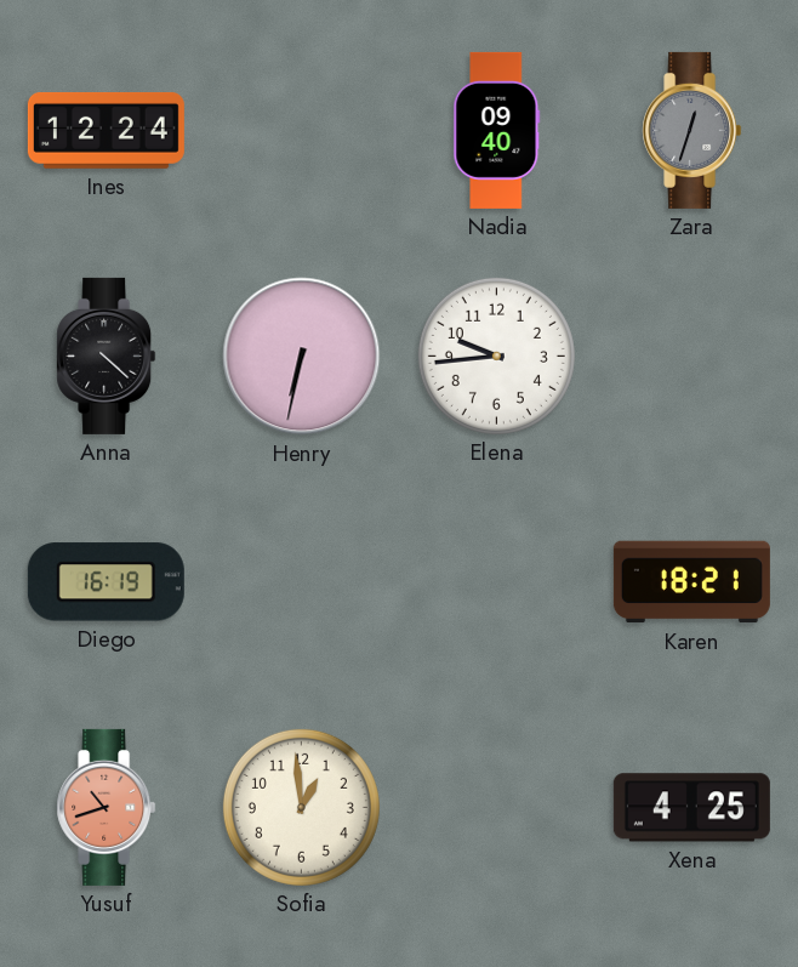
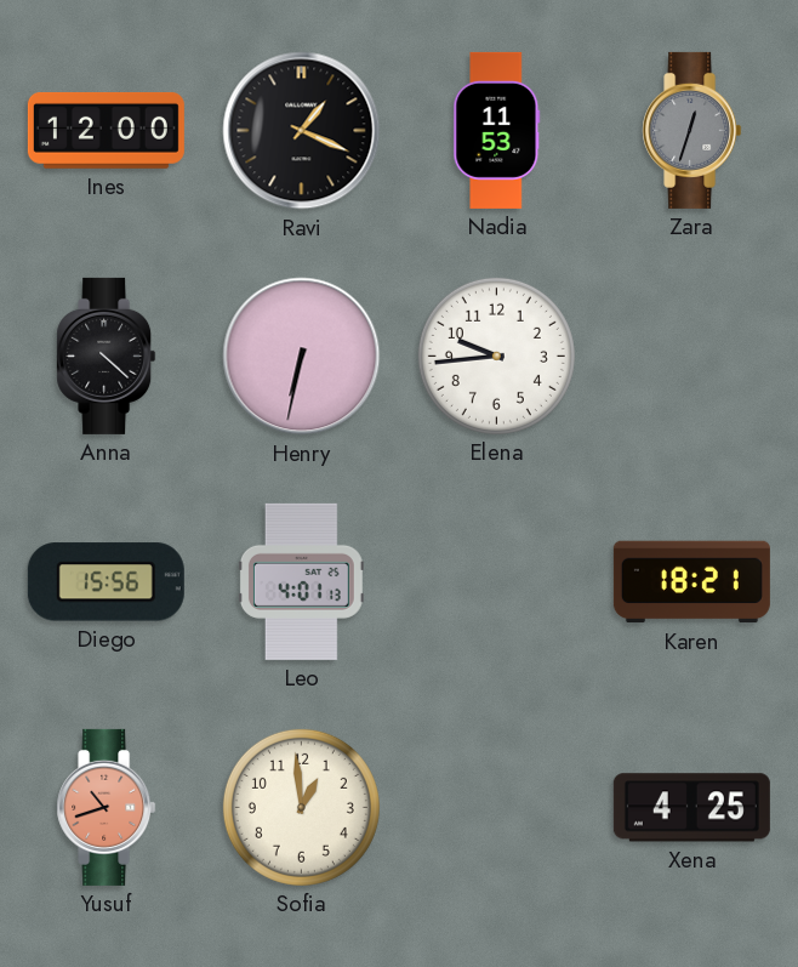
Ines: 12:24 -> 12:00 (106, 130)
Ravi: none -> 1:19 (302, 131)
Nadia: 09:40 -> 11:53 (497, 130)
Diego: 16:19 -> 15:56 (106, 582)
Leo: none -> 4:01 (301, 581)
